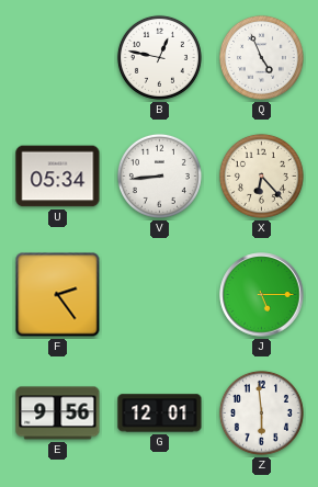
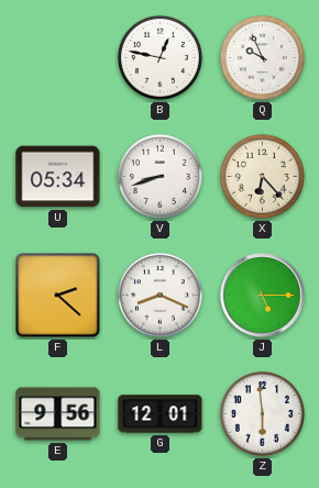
Q: 4:56 -> 9:56 (262, 57)
V: 8:44 -> 8:42 (159, 176)
F: 2:24 -> 2:22 (58, 296)
L: none -> 8:19 (159, 295)
